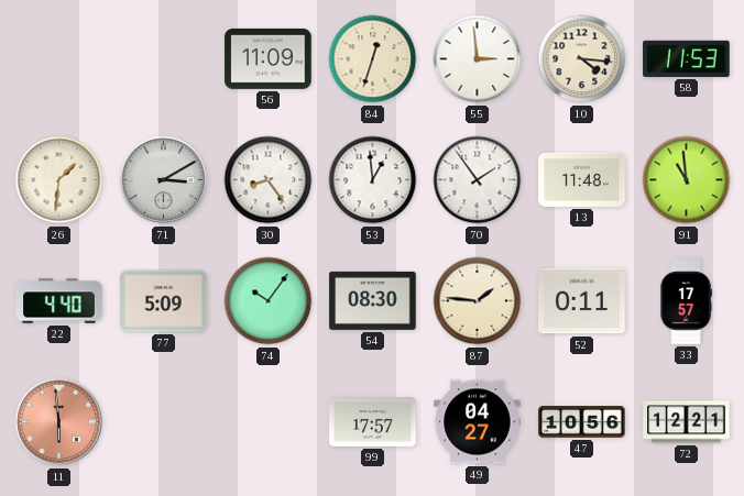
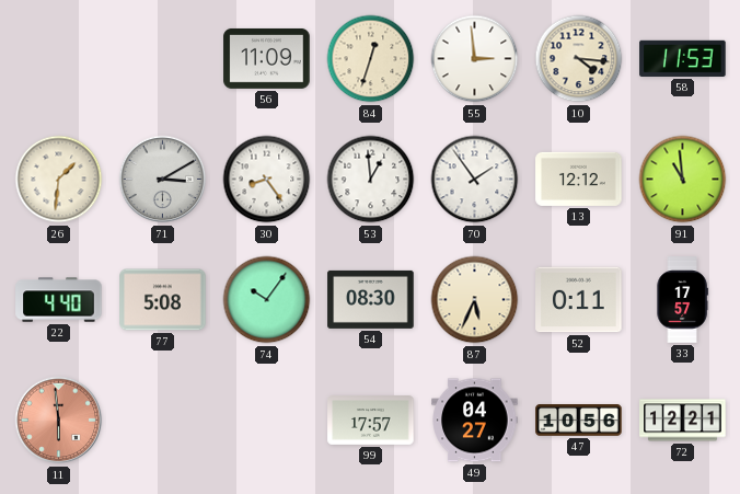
13: 11:48 -> 12:12 (579, 179)
77: 5:09 -> 5:08 (163, 300)
87: 1:46 -> 5:34 (475, 300)
